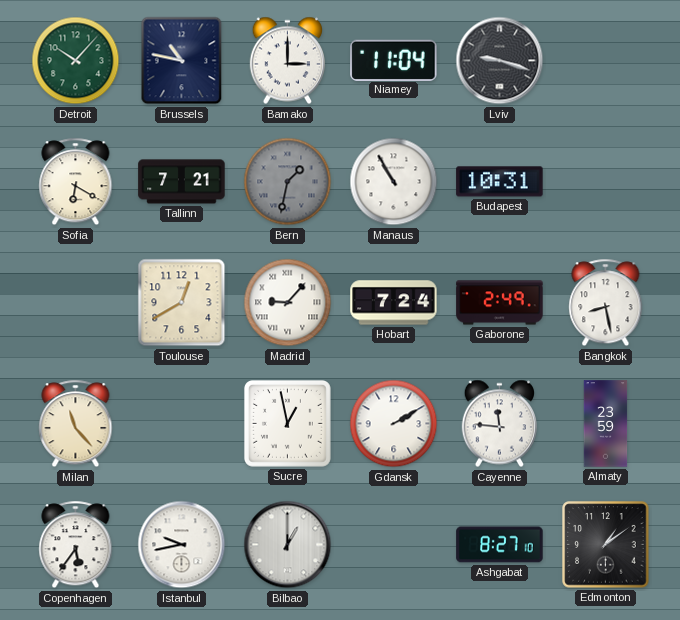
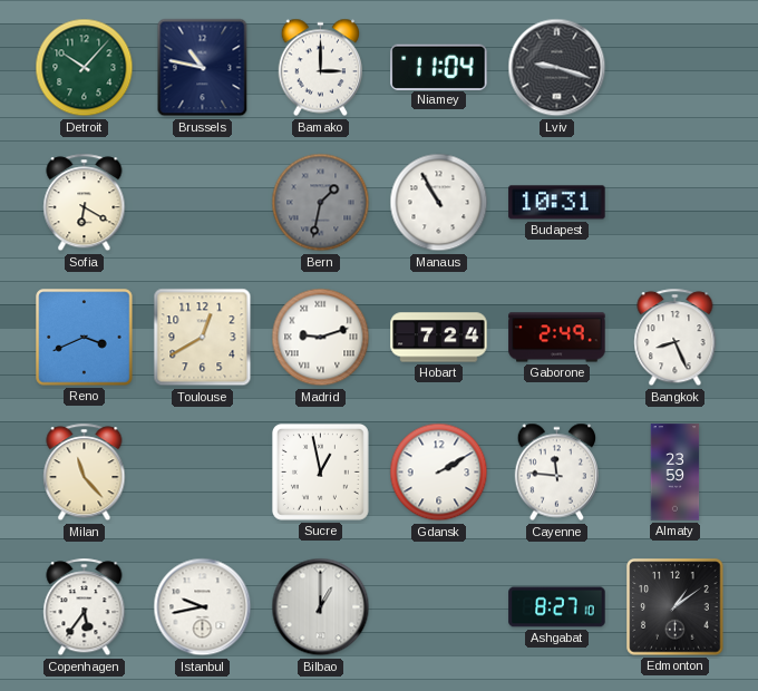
Tallinn: 7:21 -> none (182, 182)
Reno: none -> 3:41 (85, 338)
Madrid: 9:07 -> 9:12 (321, 338)
Bangkok: 8:28 -> 8:26 (676, 338)
